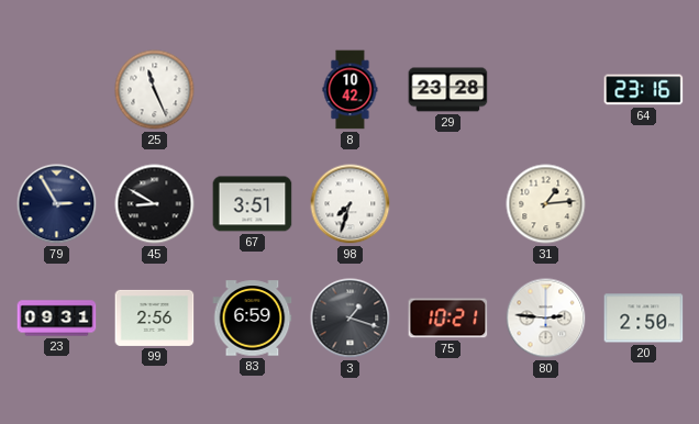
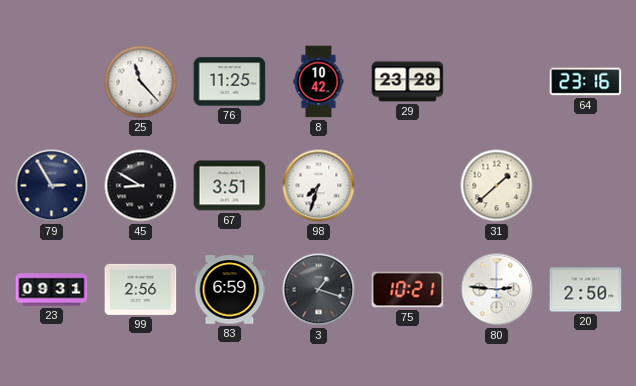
25: 11:26 -> 11:23 (141, 82)
76: none -> 11:25 (230, 82)
31: 1:14 -> 1:38 (497, 186)
